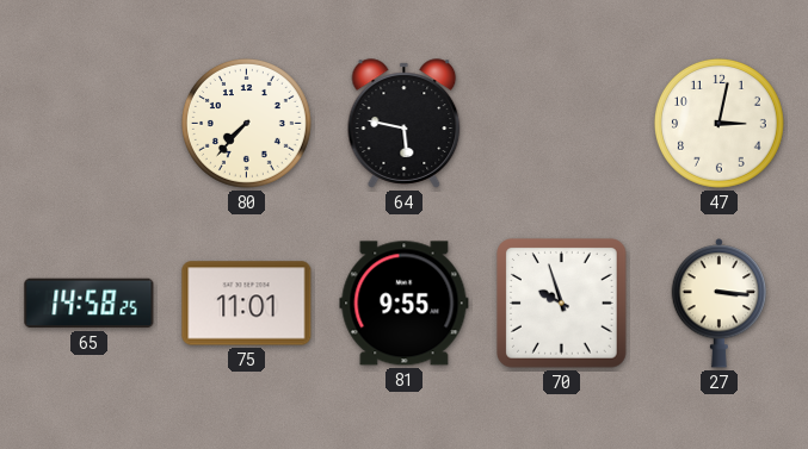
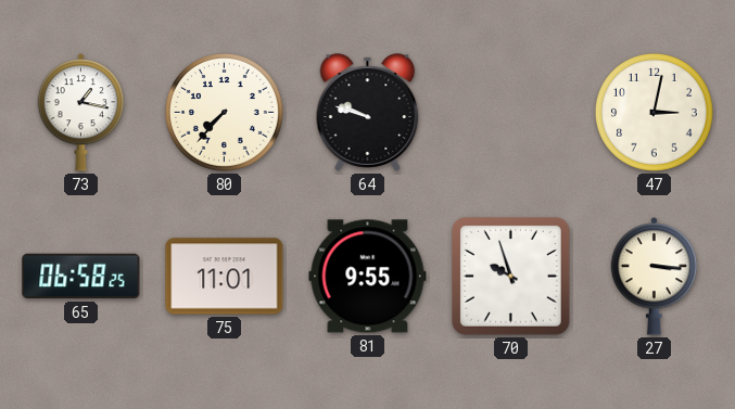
73: none -> 1:17 (81, 113)
64: 5:47 -> 9:48 (368, 113)
65: 14:58 -> 06:58 (81, 277)
